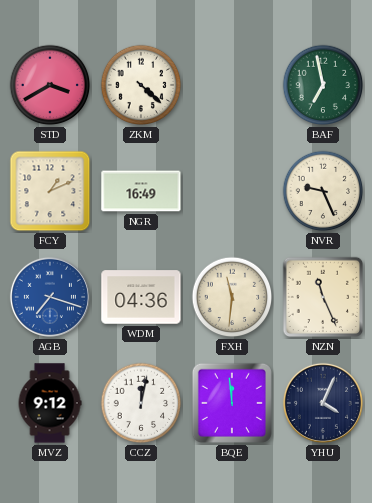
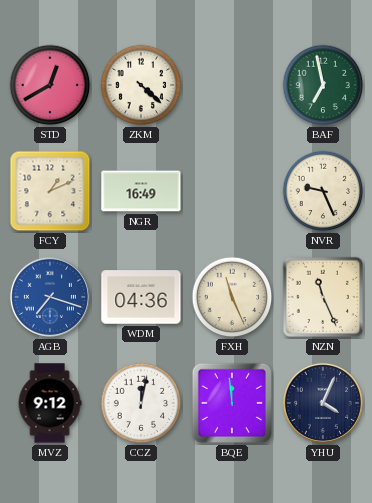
STD: 3:40 -> 12:40 (50, 85)
FXH: 11:31 -> 11:26 (232, 297)
